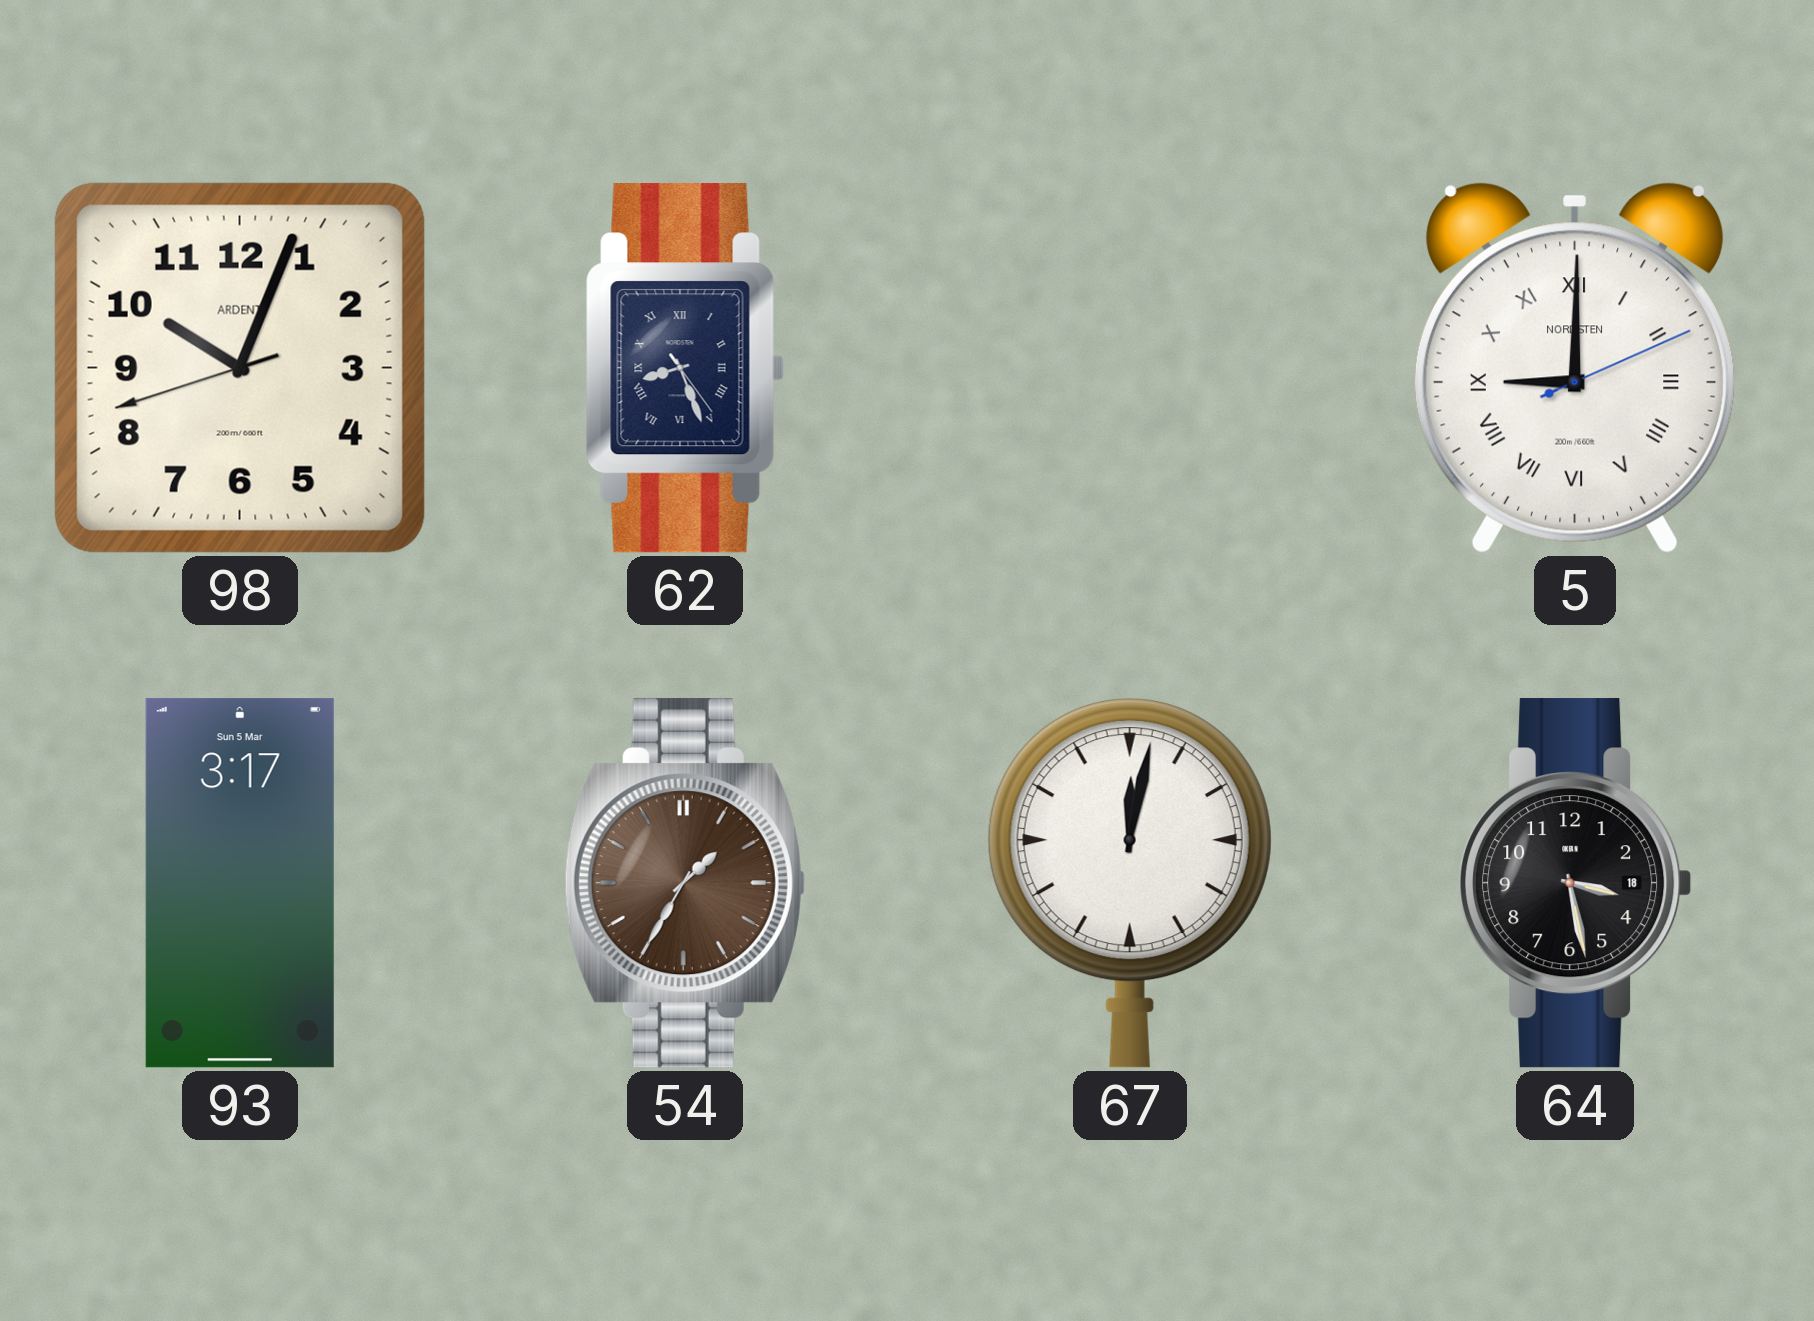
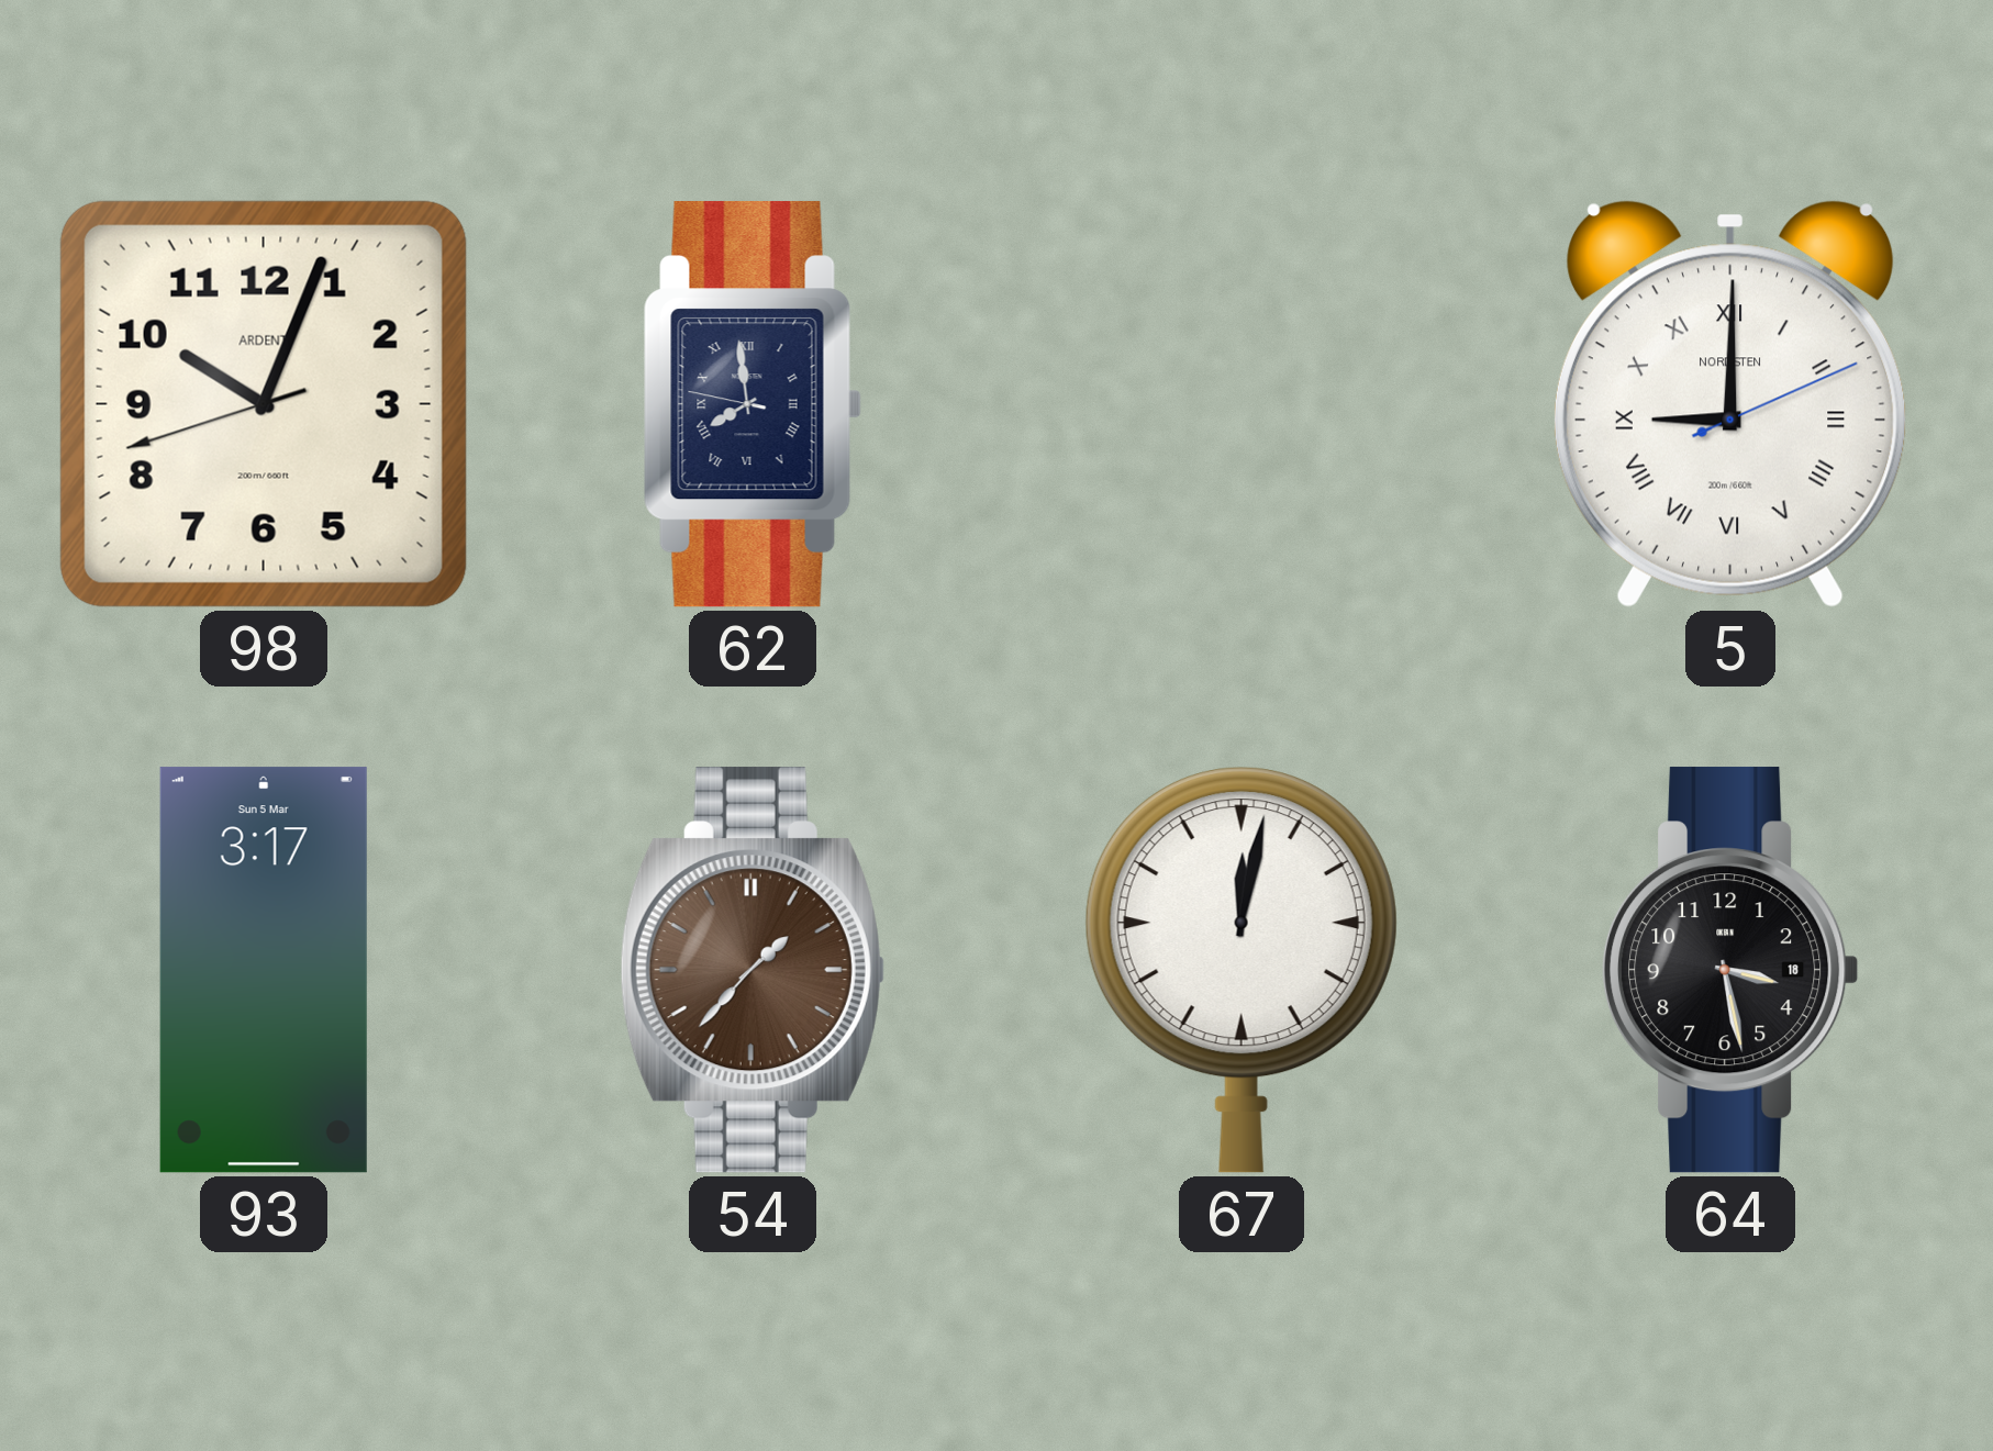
62: 8:26 -> 7:58 (753, 404)
54: 1:35 -> 1:37 (753, 970)
